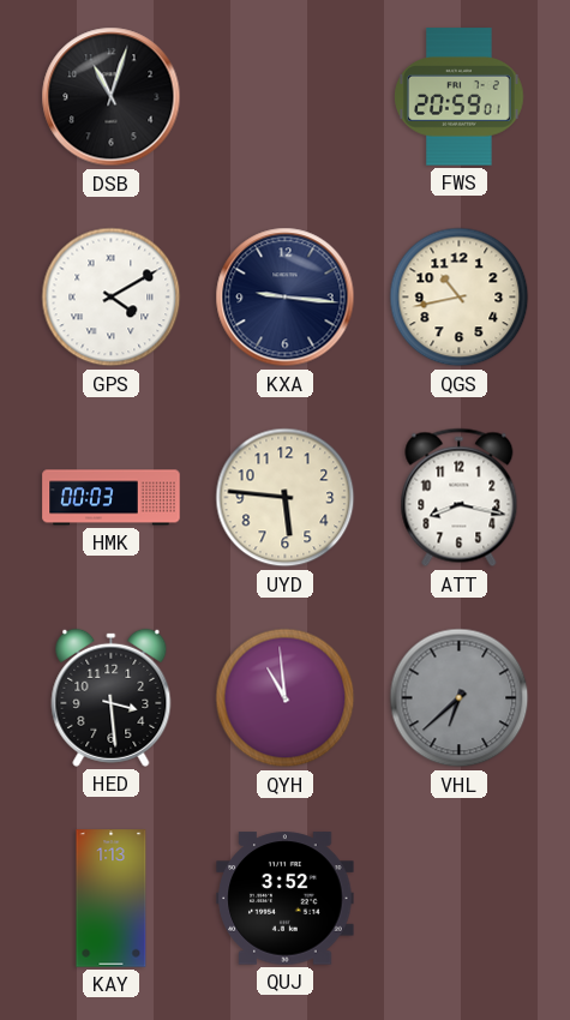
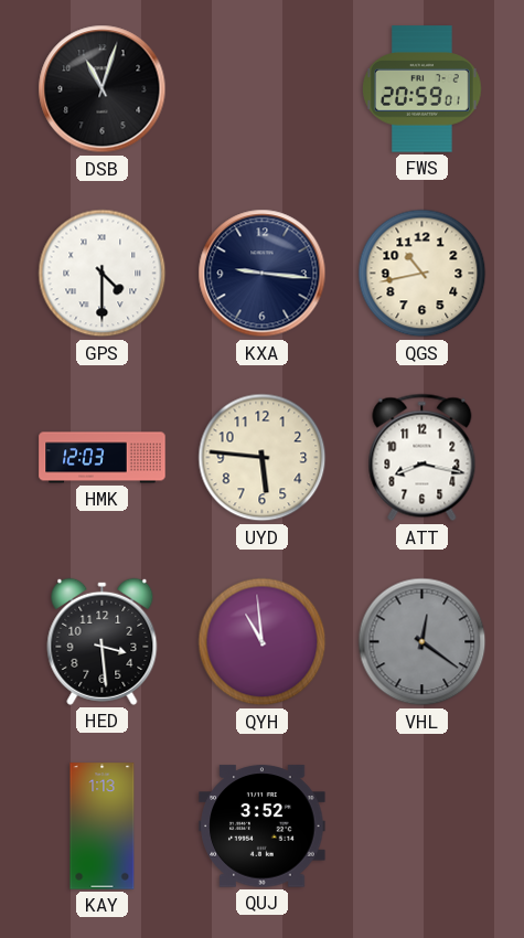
GPS: 4:10 -> 4:30 (103, 274)
HMK: 00:03 -> 12:03 (103, 458)
VHL: 6:38 -> 12:21 (423, 642)
